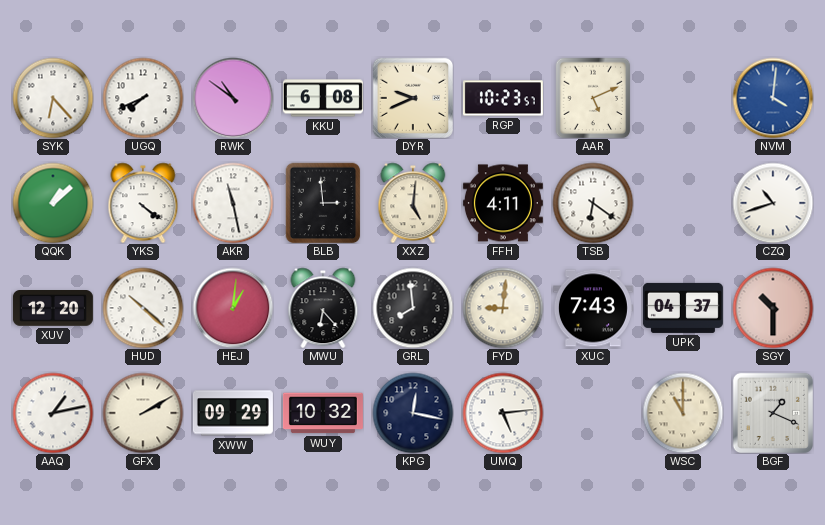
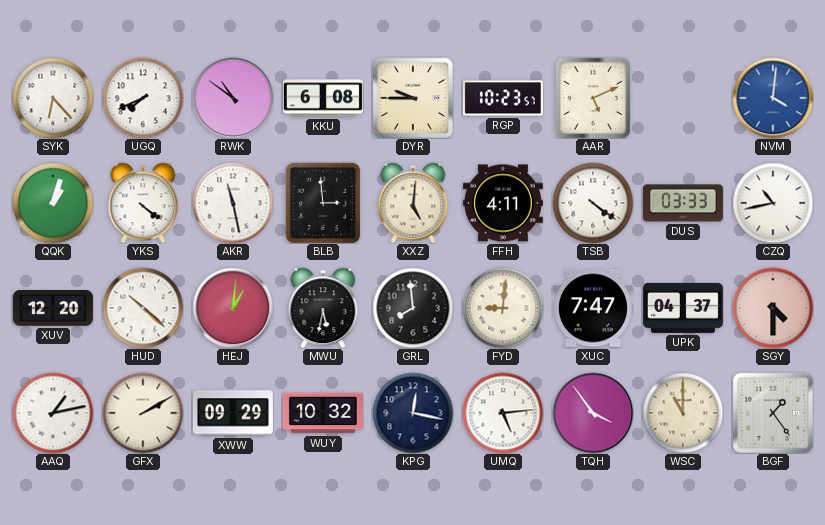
DYR: 9:41 -> 9:45 (412, 97)
QQK: 1:08 -> 1:03 (53, 203)
TSB: 6:21 -> 4:21 (593, 203)
DUS: none -> 03:33 (683, 203)
CZQ: 10:42 -> 10:43 (773, 203)
MWU: 6:23 -> 5:32 (323, 308)
XUC: 7:43 -> 7:47 (593, 308)
SGY: 10:30 -> 4:30 (773, 308)
TQH: none -> 3:54 (593, 413)
BGF: 1:19 -> 1:24 (772, 412)
